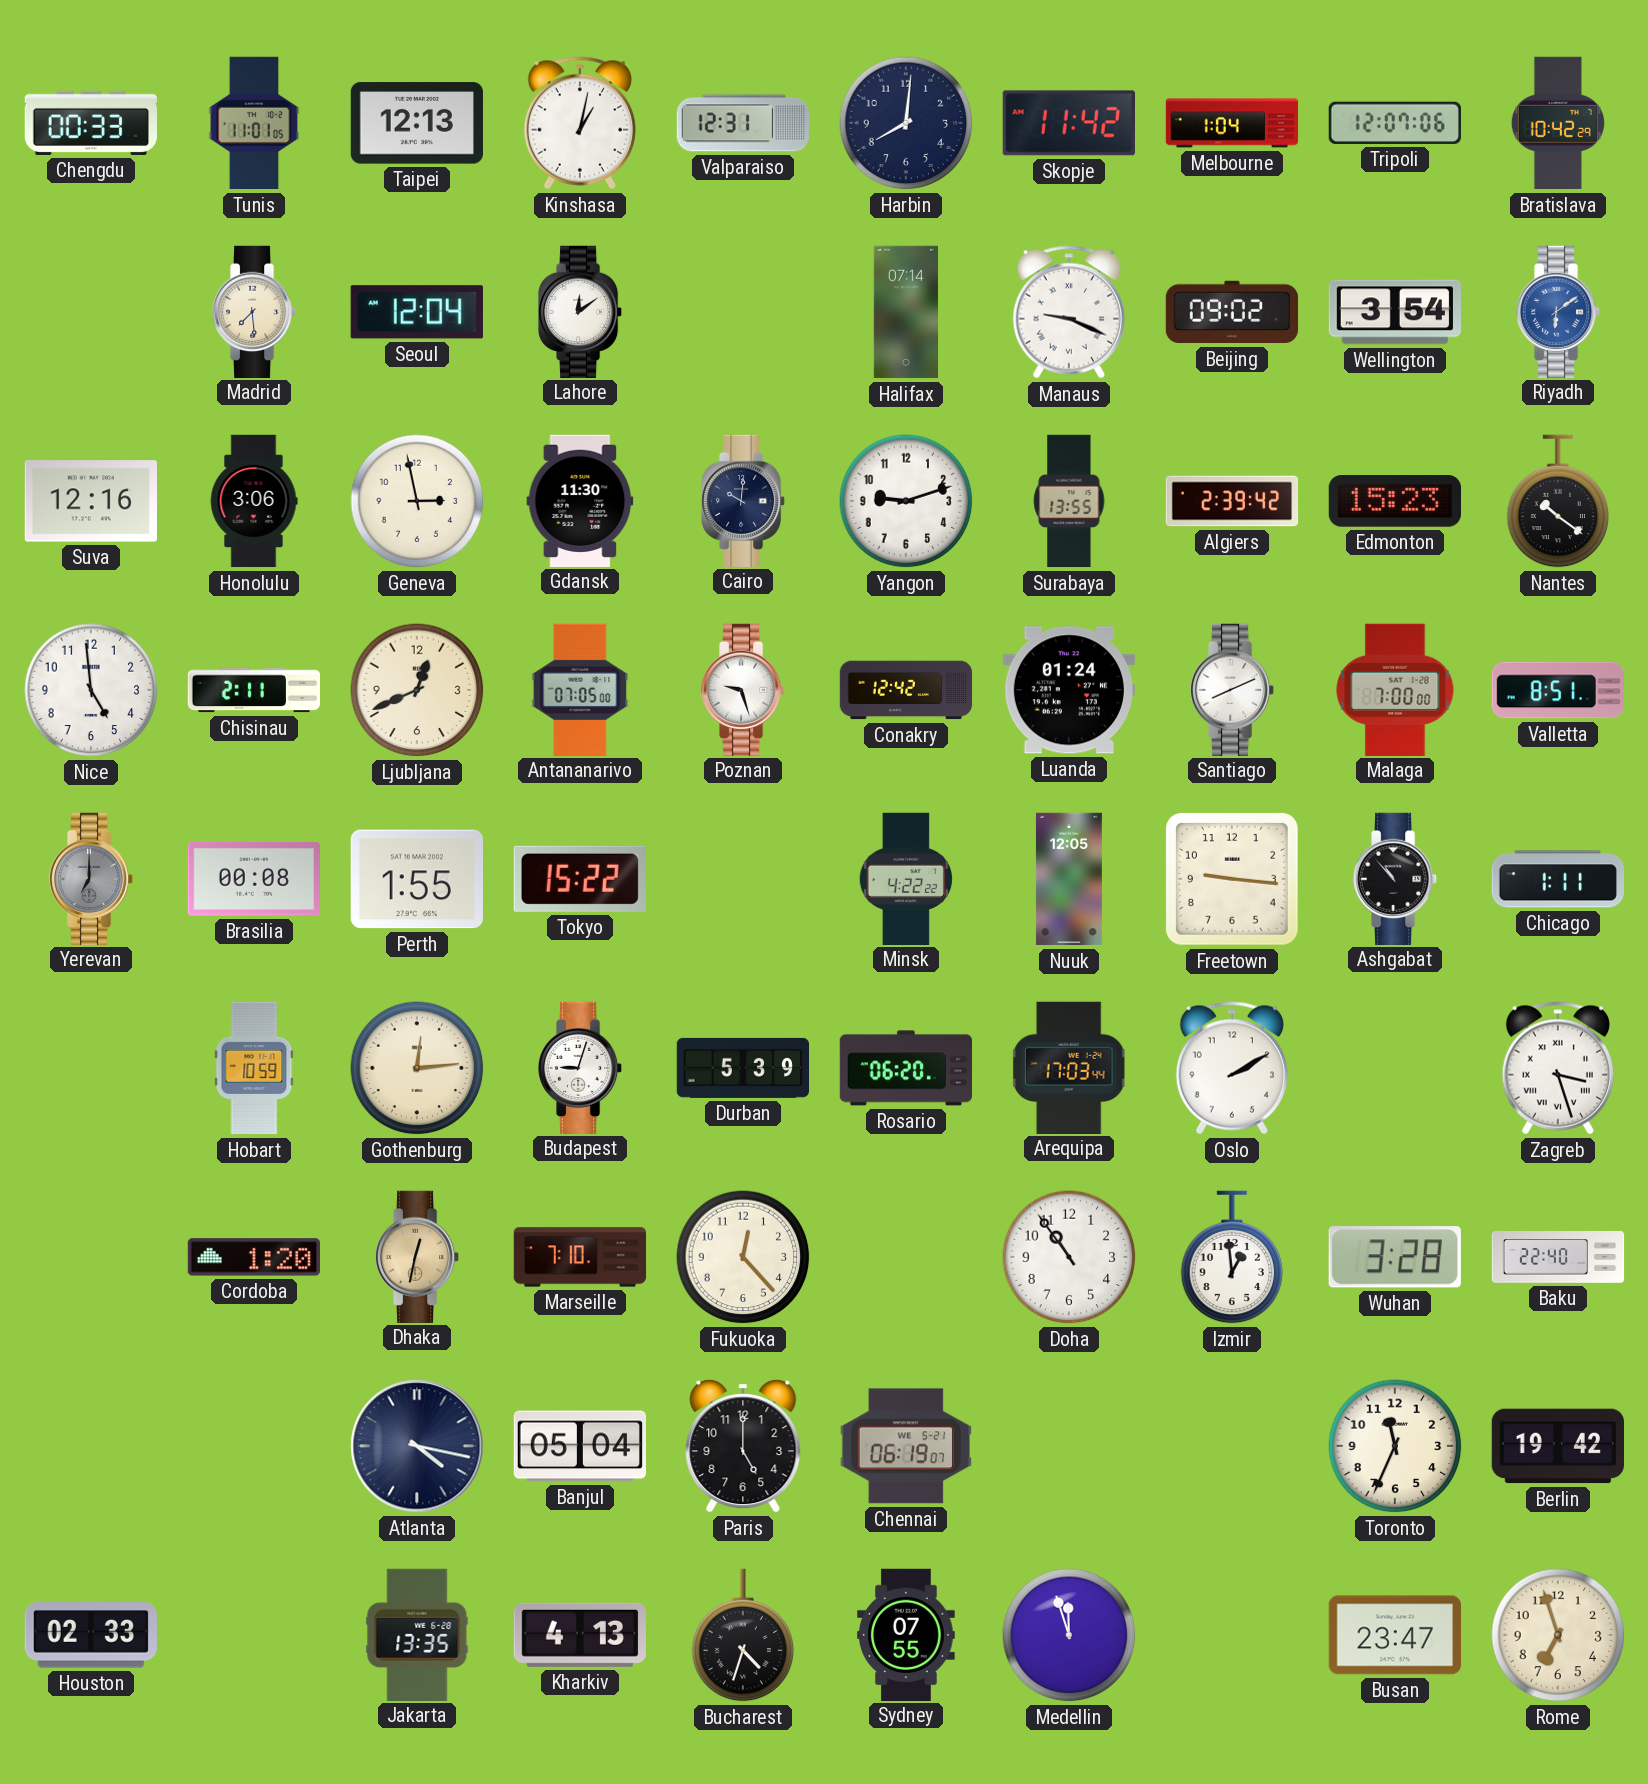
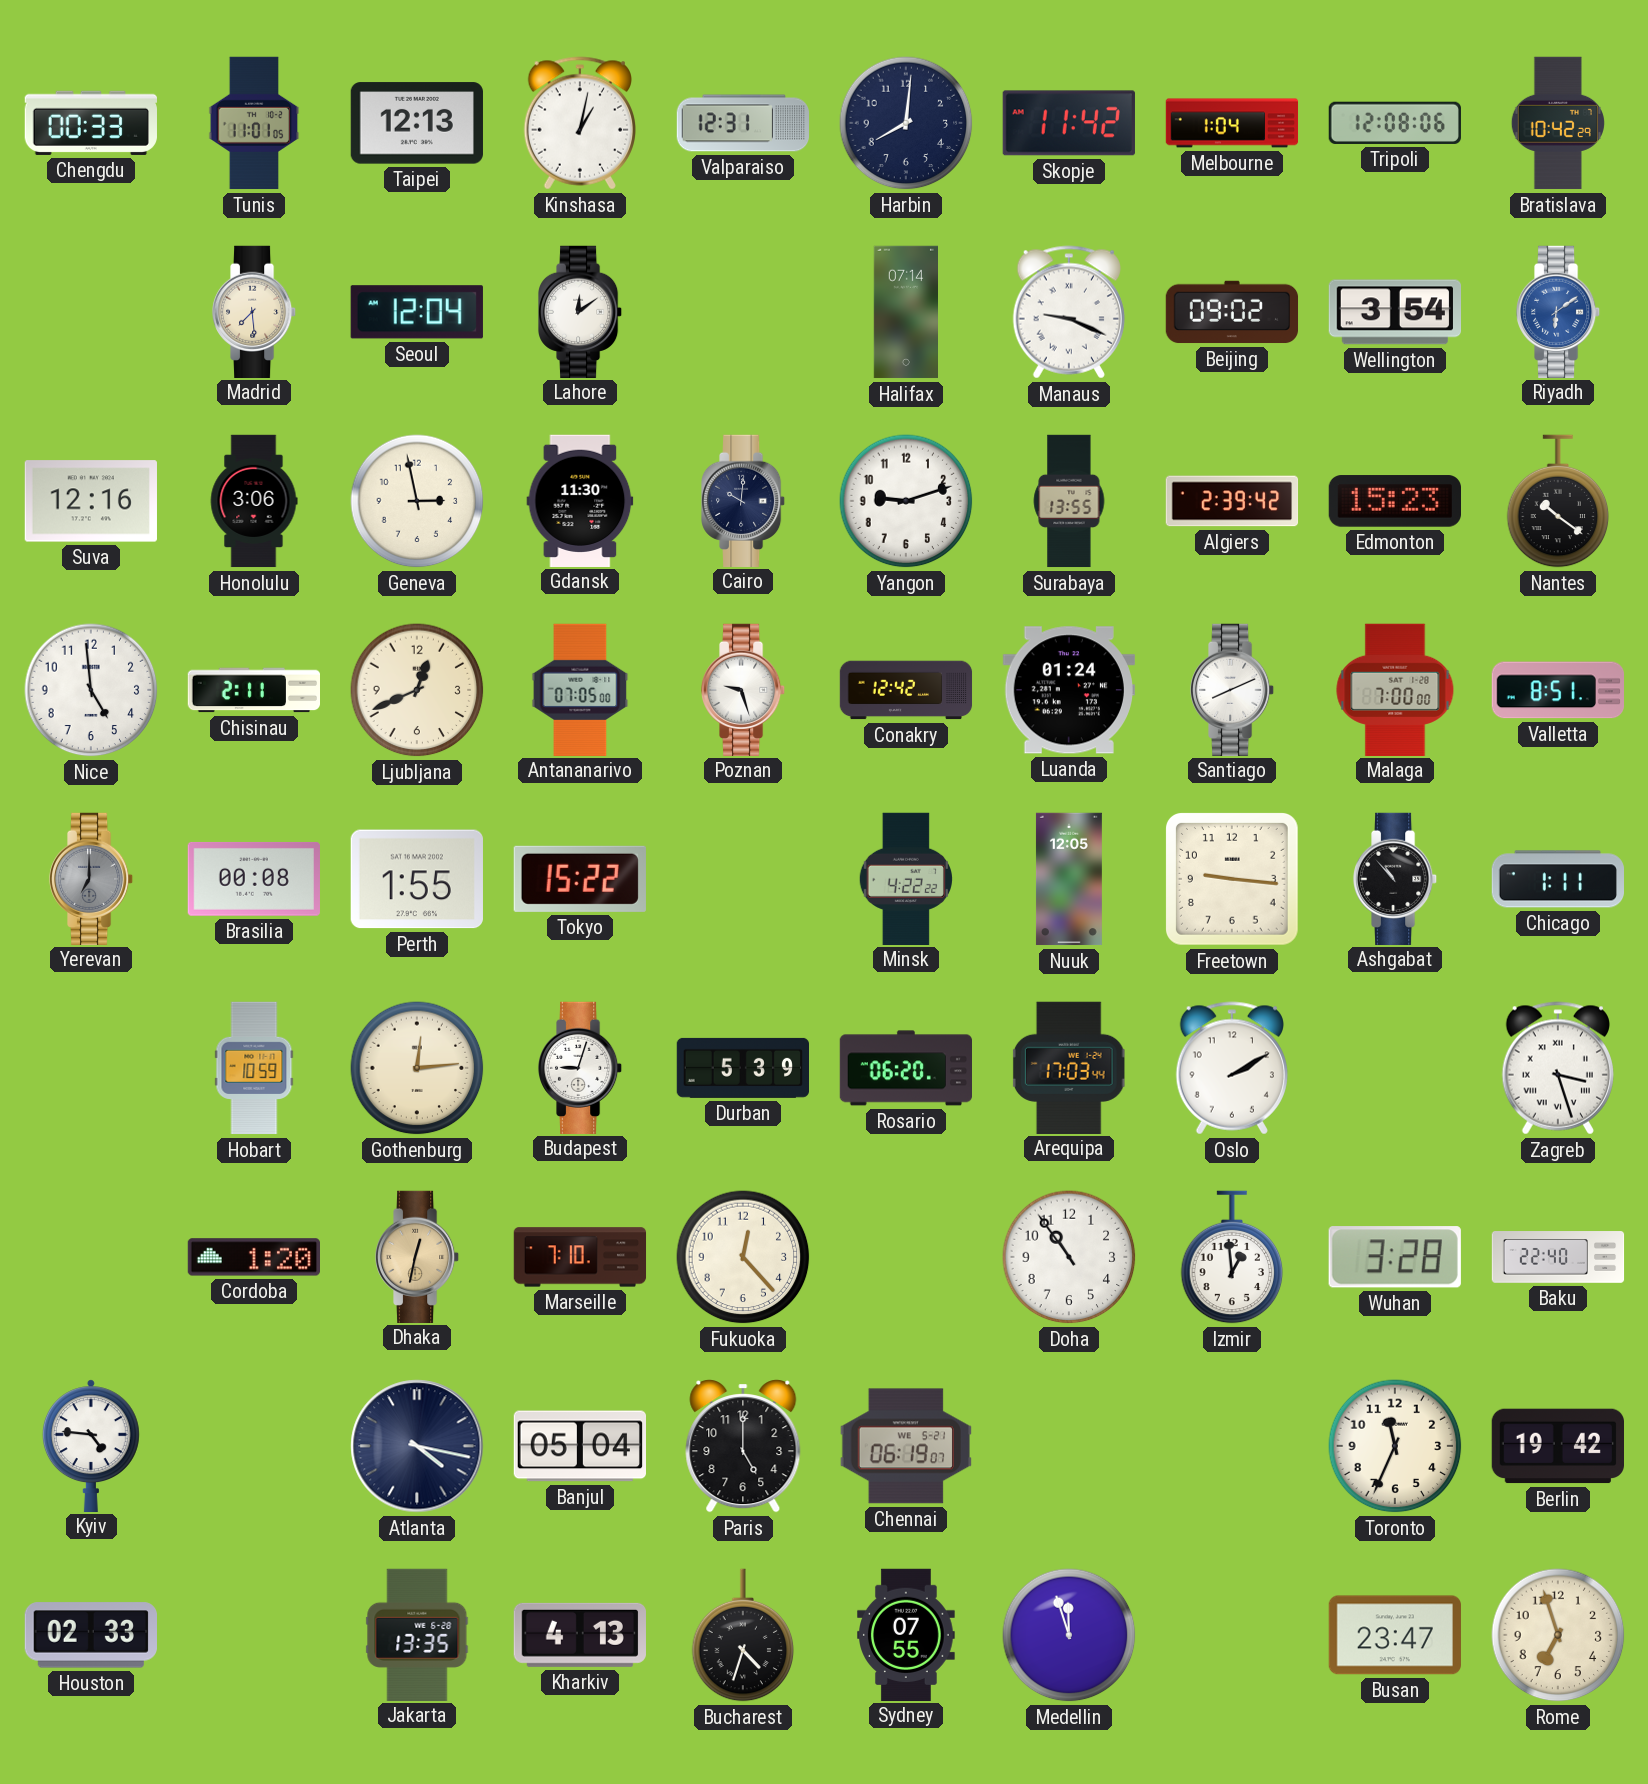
Tripoli: 12:07 -> 12:08 (1395, 123)
Kyiv: none -> 4:46 (91, 1445)
